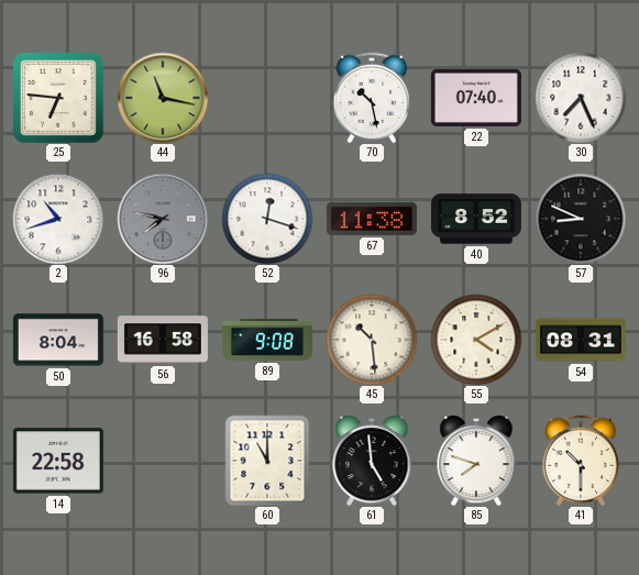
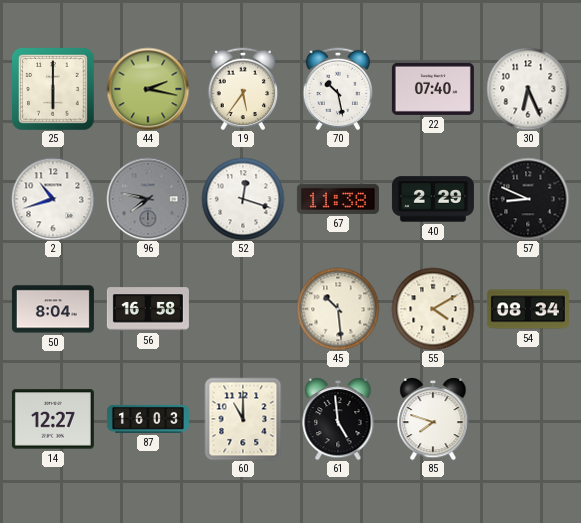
25: 6:46 -> 6:00 (53, 89)
44: 11:17 -> 2:17 (148, 89)
19: none -> 5:36 (243, 89)
30: 7:26 -> 6:26 (528, 89)
40: 8:52 -> 2:29 (433, 199)
89: 9:08 -> none (267, 340)
54: 08:31 -> 08:34 (528, 309)
14: 22:58 -> 12:27 (53, 419)
87: none -> 16:03 (148, 419)
41: 10:30 -> none (581, 461)
